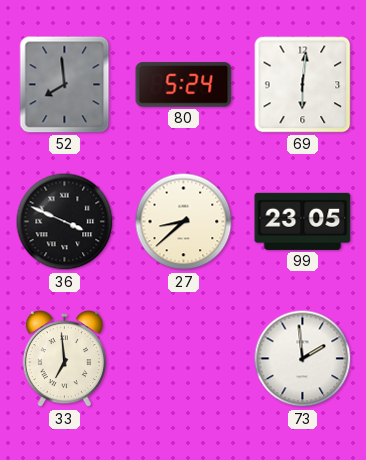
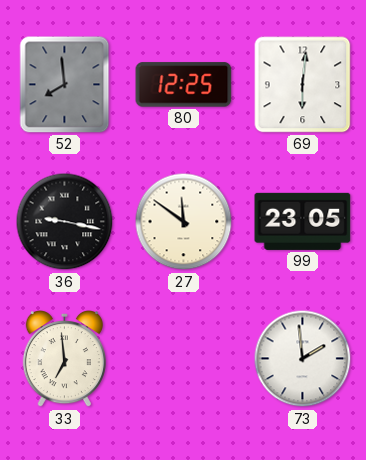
80: 5:24 -> 12:25 (184, 85)
36: 3:49 -> 9:17 (65, 222)
27: 8:38 -> 11:51 (184, 222)
